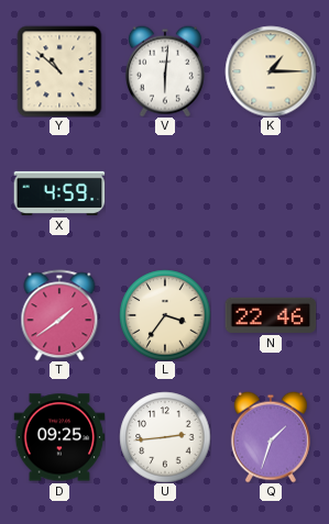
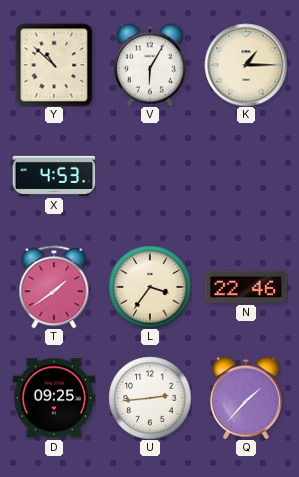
V: 6:01 -> 6:05 (150, 65)
X: 4:59 -> 4:53 (54, 176)
Q: 1:33 -> 1:37 (246, 398)
